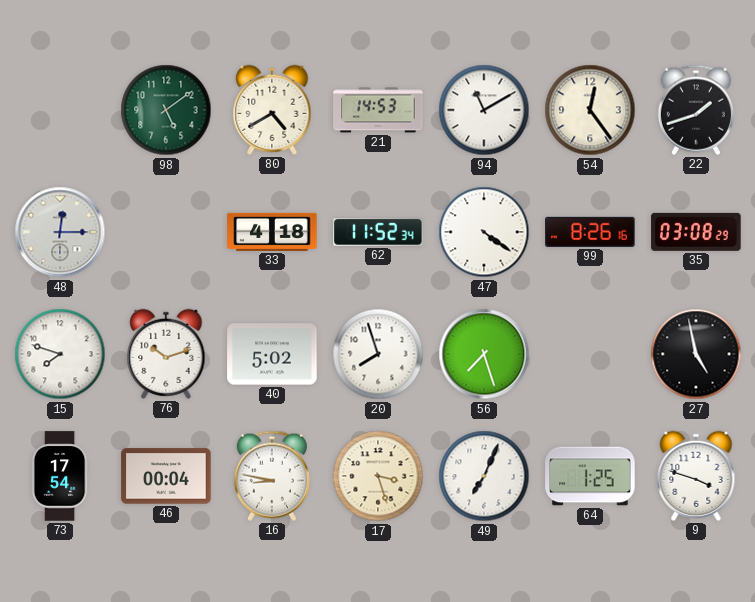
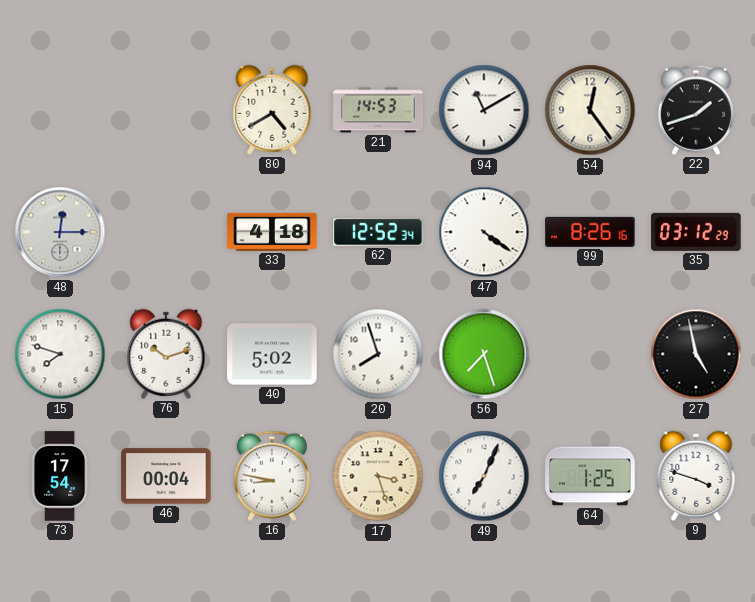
98: 5:09 -> none (166, 110)
62: 11:52 -> 12:52 (378, 233)
35: 03:08 -> 03:12 (696, 232)
